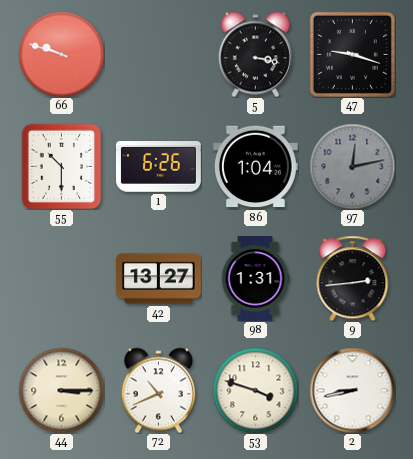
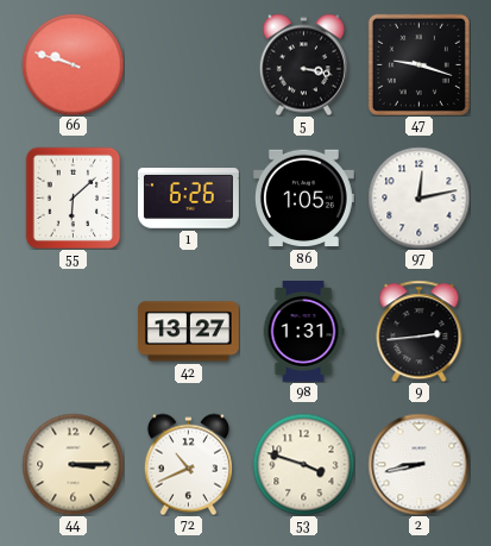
55: 10:30 -> 6:08 (74, 197)
86: 1:04 -> 1:05 (303, 199)
97 dial: grey -> white (418, 197)
